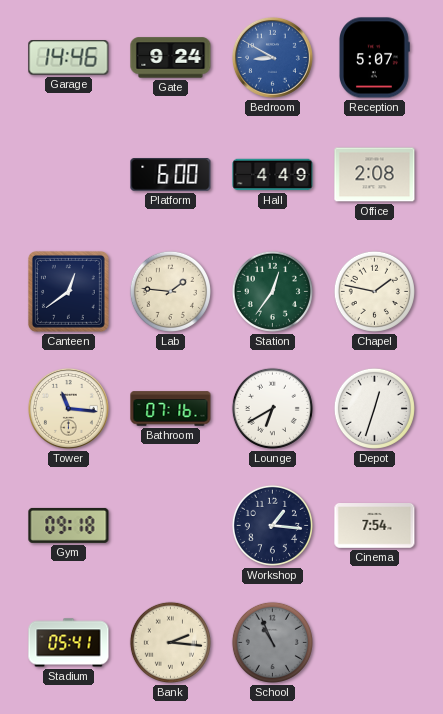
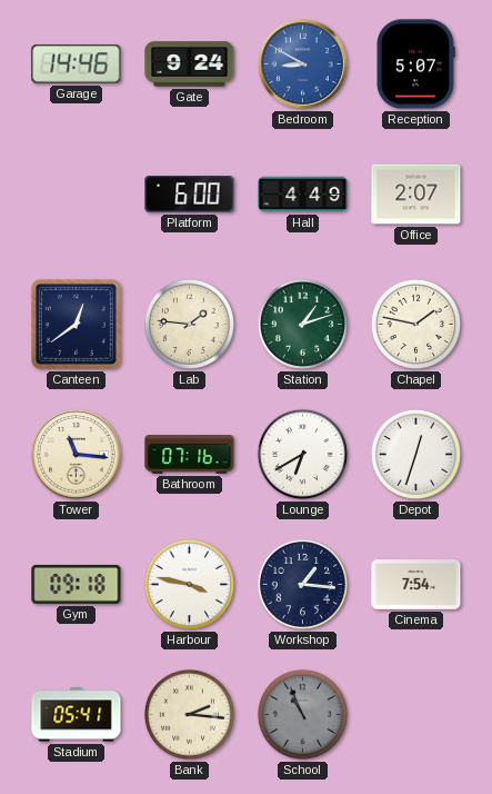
Office: 2:08 -> 2:07 (416, 195)
Station: 12:36 -> 1:12 (302, 324)
Harbour: none -> 3:47 (189, 584)
